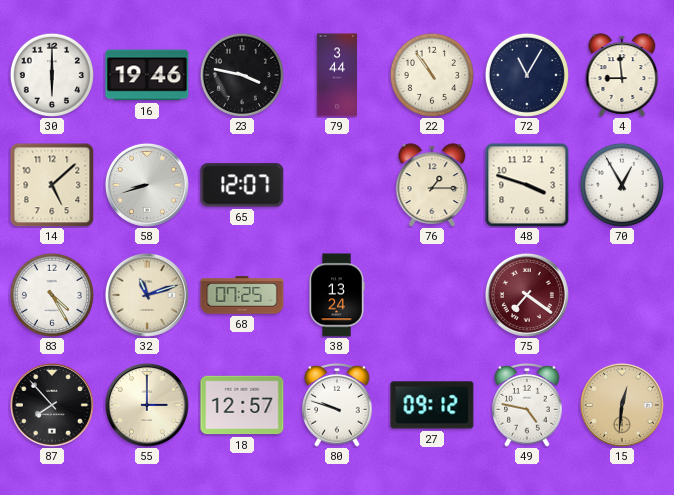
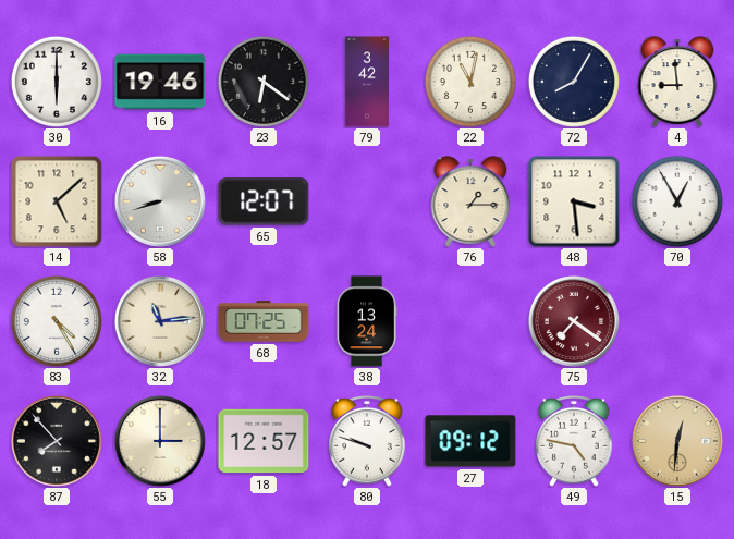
23: 3:47 -> 6:21 (264, 82)
79: 3:44 -> 3:42 (367, 82)
22: 10:54 -> 11:02 (470, 82)
72: 11:05 -> 8:05 (574, 82)
48: 3:48 -> 3:29 (574, 201)
32: 11:12 -> 11:14 (160, 321)
